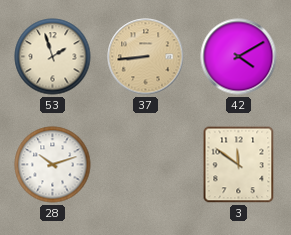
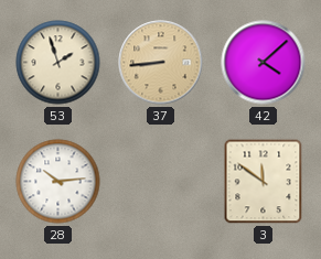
42: 4:10 -> 4:08 (264, 63)
28: 10:12 -> 10:14 (58, 182)
